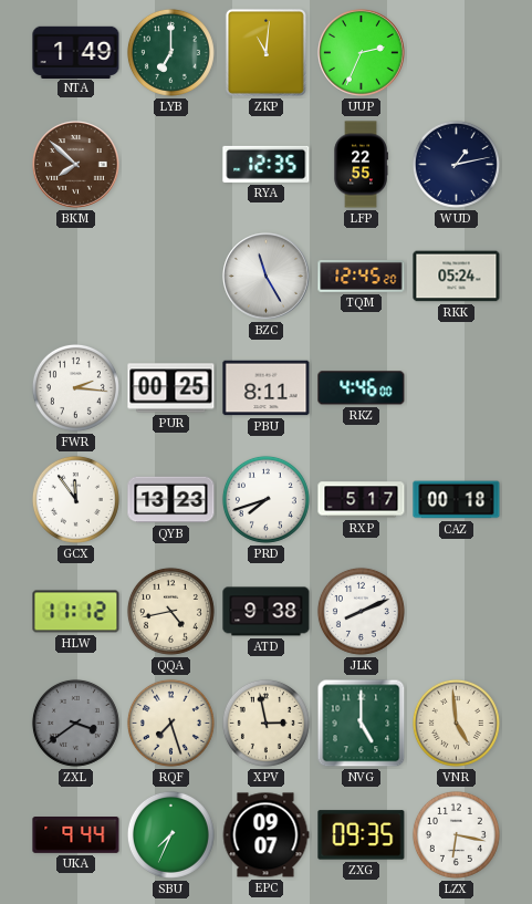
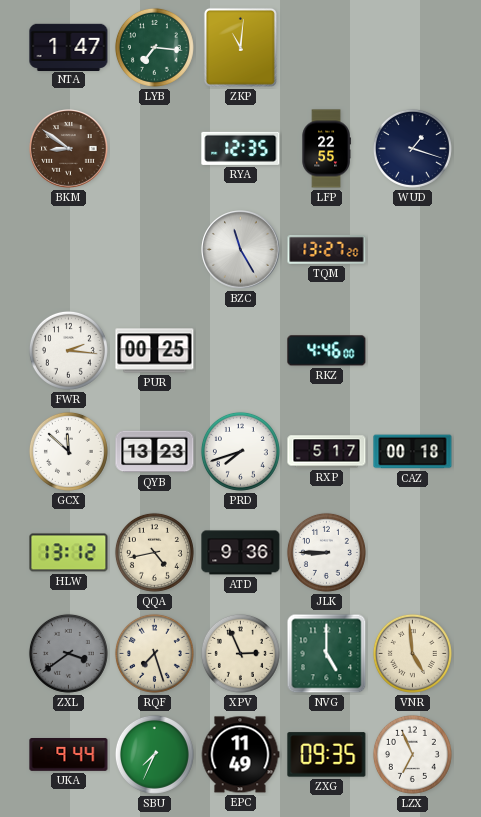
NTA: 1:49 -> 1:47 (69, 47)
LYB: 7:00 -> 7:16 (154, 47)
UUP: 2:34 -> none (362, 53)
BKM: 7:52 -> 8:51 (69, 149)
WUD: 1:13 -> 1:18 (412, 148)
TQM: 12:45 -> 13:27 (327, 250)
RKK: 05:24 -> none (457, 277)
PBU: 8:11 -> none (267, 388)
GCX: 11:54 -> 11:52 (68, 451)
HLW: 11:12 -> 13:12 (69, 553)
ATD: 9:38 -> 9:36 (241, 553)
JLK: 8:11 -> 8:45 (326, 552)
XPV: 2:58 -> 2:56 (240, 653)
EPC: 09:07 -> 11:49 (240, 755)
LZX: 6:17 -> 6:56 (412, 754)
